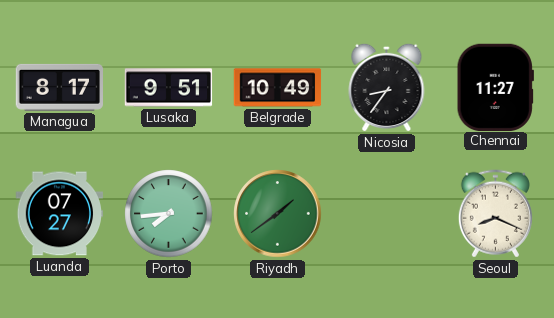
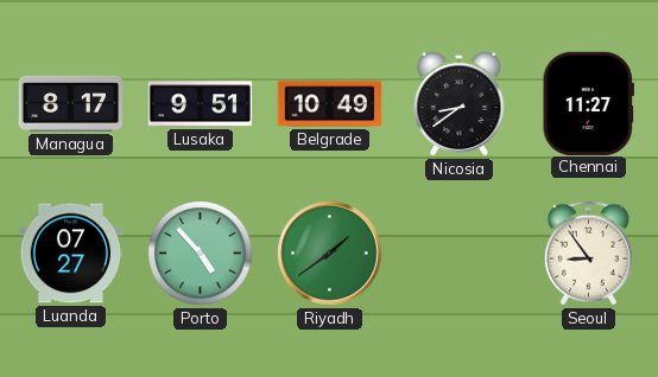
Nicosia: 8:36 -> 8:39 (460, 103)
Porto: 7:44 -> 4:53 (201, 254)
Seoul: 8:19 -> 8:54 (588, 254)
